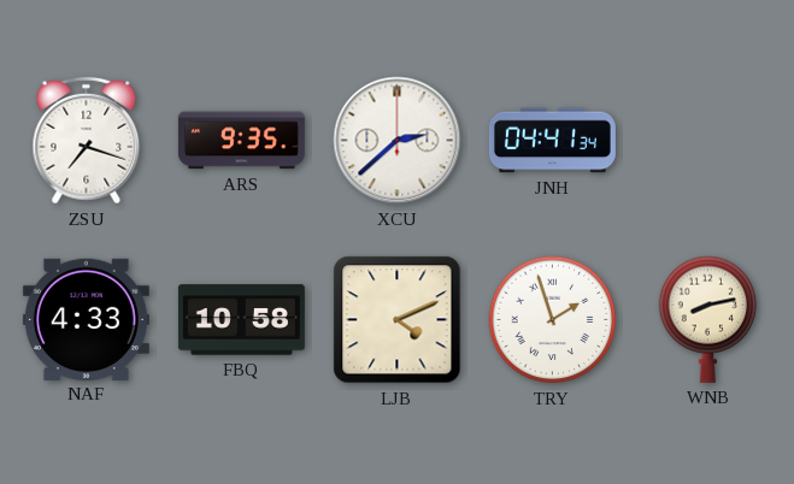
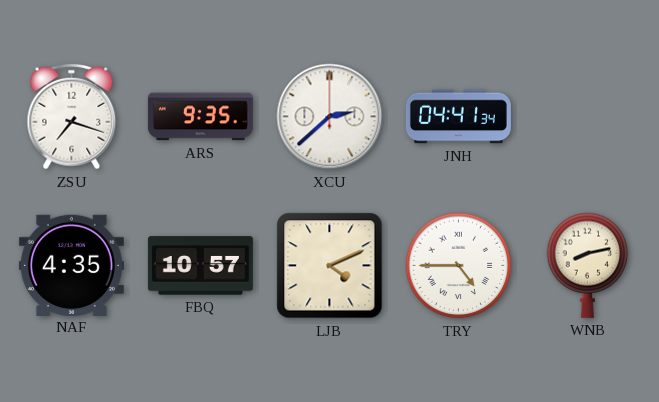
NAF: 4:33 -> 4:35 (71, 265)
FBQ: 10:58 -> 10:57 (200, 266)
TRY: 1:57 -> 4:45 (459, 266)
